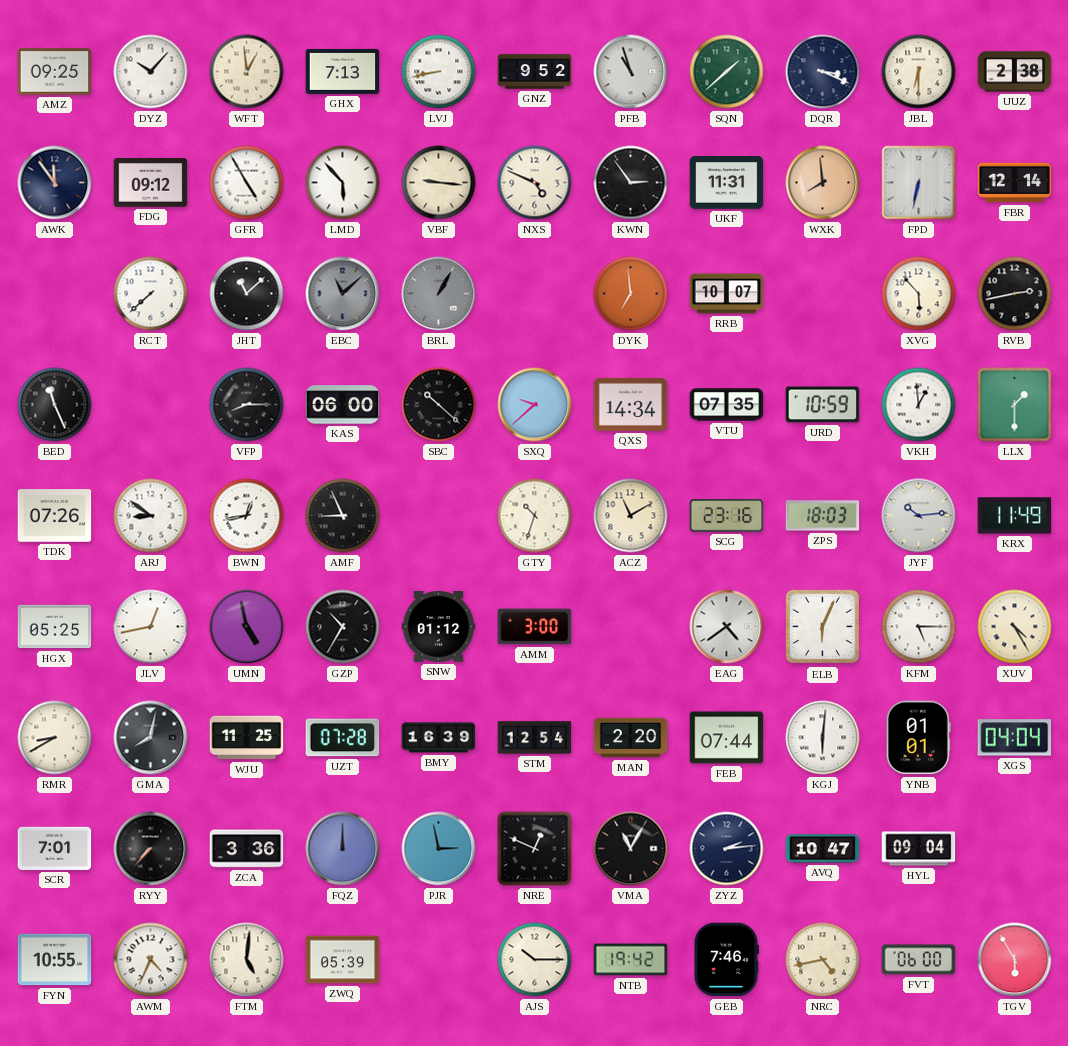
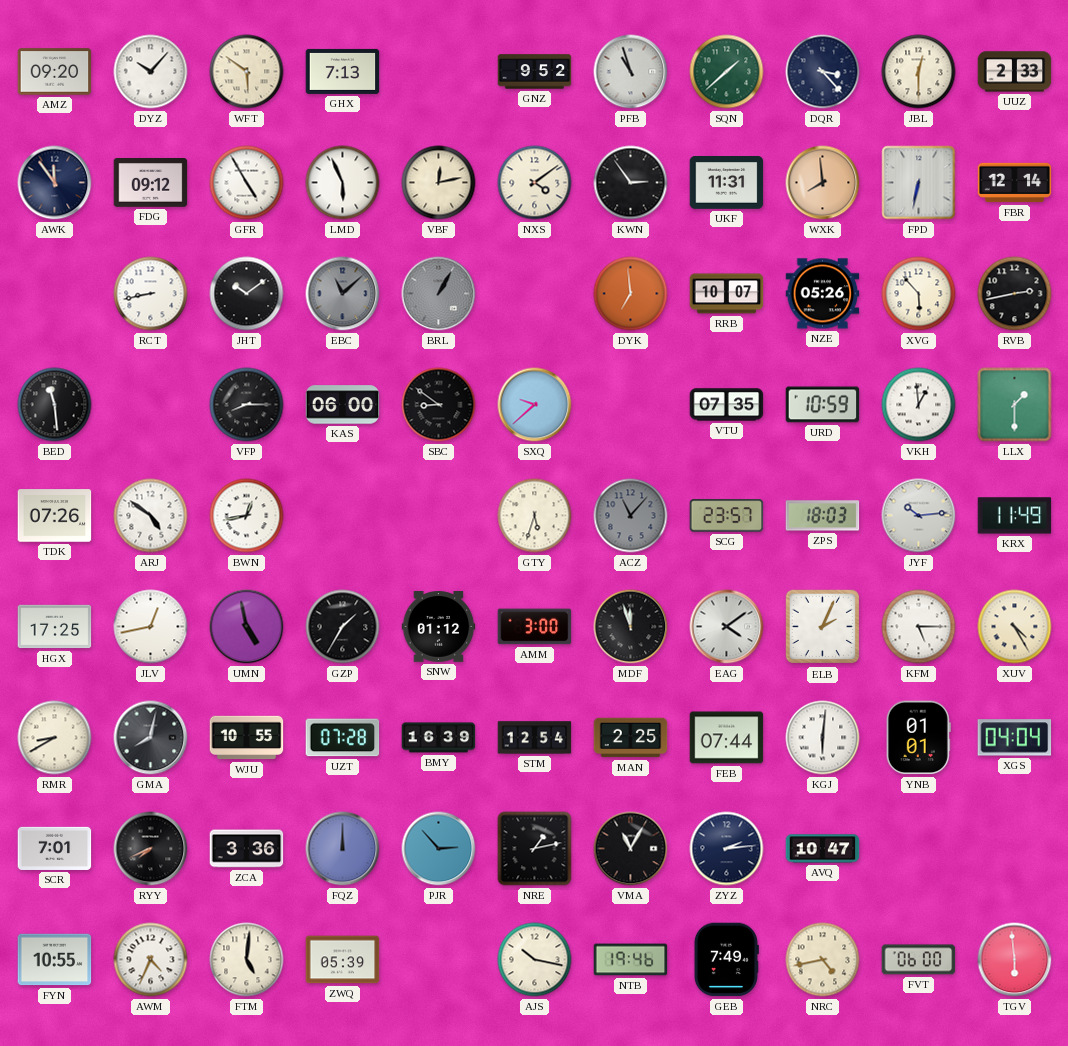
AMZ: 09:25 -> 09:20 (55, 72)
WFT: 12:59 -> 5:51 (247, 72)
LVJ: 8:43 -> none (439, 72)
DQR: 3:19 -> 3:23 (823, 72)
JBL: 6:30 -> 12:30 (919, 72)
UUZ: 2:38 -> 2:33 (1015, 72)
LMD: 5:53 -> 5:56 (343, 183)
VBF: 9:16 -> 12:13 (439, 183)
NXS: 4:49 -> 4:09 (535, 183)
RCT: 7:38 -> 8:43 (151, 294)
JHT: 11:08 -> 10:09 (247, 294)
NZE: none -> 05:26 (823, 294)
BED: 11:26 -> 11:29 (55, 405)
SBC: 10:22 -> 8:51 (439, 405)
QXS: 14:34 -> none (631, 404)
ARJ: 8:51 -> 4:51 (151, 516)
AMF: 8:56 -> none (343, 516)
GTY: 10:33 -> 5:33 (535, 516)
ACZ: 11:10 -> 11:07 (631, 516)
ACZ dial: cream -> grey (631, 516)
SCG: 23:16 -> 23:57 (727, 516)
HGX: 05:25 -> 17:25 (55, 627)
GZP: 10:35 -> 1:35 (343, 627)
MDF: none -> 11:57 (631, 627)
EAG: 4:39 -> 4:09 (727, 627)
ELB: 6:04 -> 2:04 (823, 627)
WJU: 11:25 -> 10:55 (247, 738)
MAN: 2:20 -> 2:25 (631, 738)
RYY: 7:37 -> 7:41 (151, 849)
PJR: 2:58 -> 2:53 (439, 849)
NRE: 12:49 -> 1:13 (535, 849)
HYL: 09:04 -> none (919, 849)
AJS: 10:15 -> 10:17 (535, 960)
NTB: 19:42 -> 19:46 (631, 960)
GEB: 7:46 -> 7:49 (726, 960)
TGV: 5:55 -> 5:59 (1015, 960)
